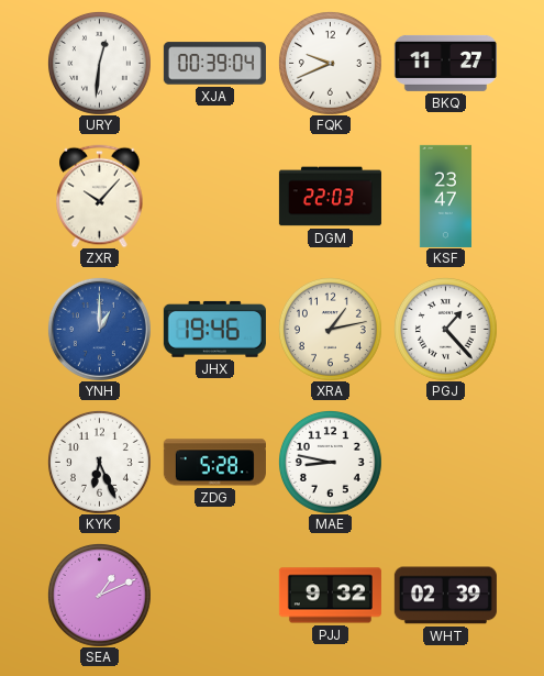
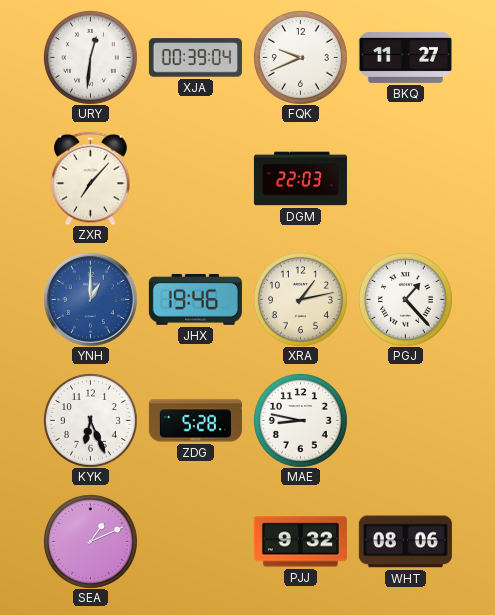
ZXR: 10:07 -> 7:07 (91, 178)
KSF: 23:47 -> none (445, 196)
WHT: 02:39 -> 08:06 (405, 542)
